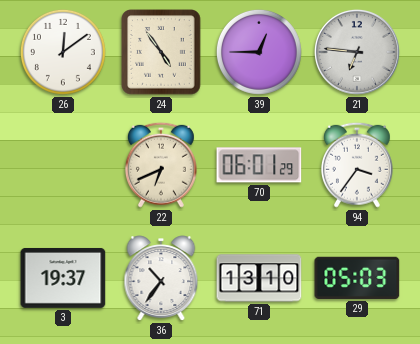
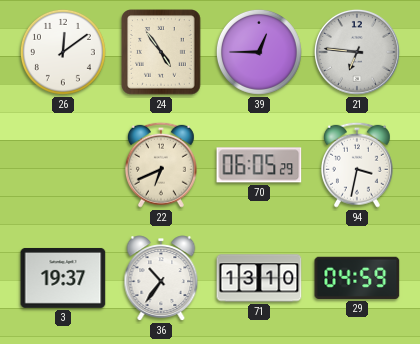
70: 06:01 -> 06:05 (259, 165)
94: 3:36 -> 3:32 (357, 165)
29: 05:03 -> 04:59 (357, 278)
